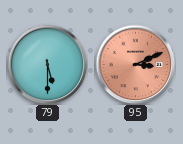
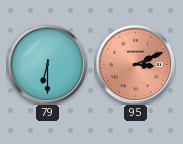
79: 5:30 -> 6:30 (47, 64)
